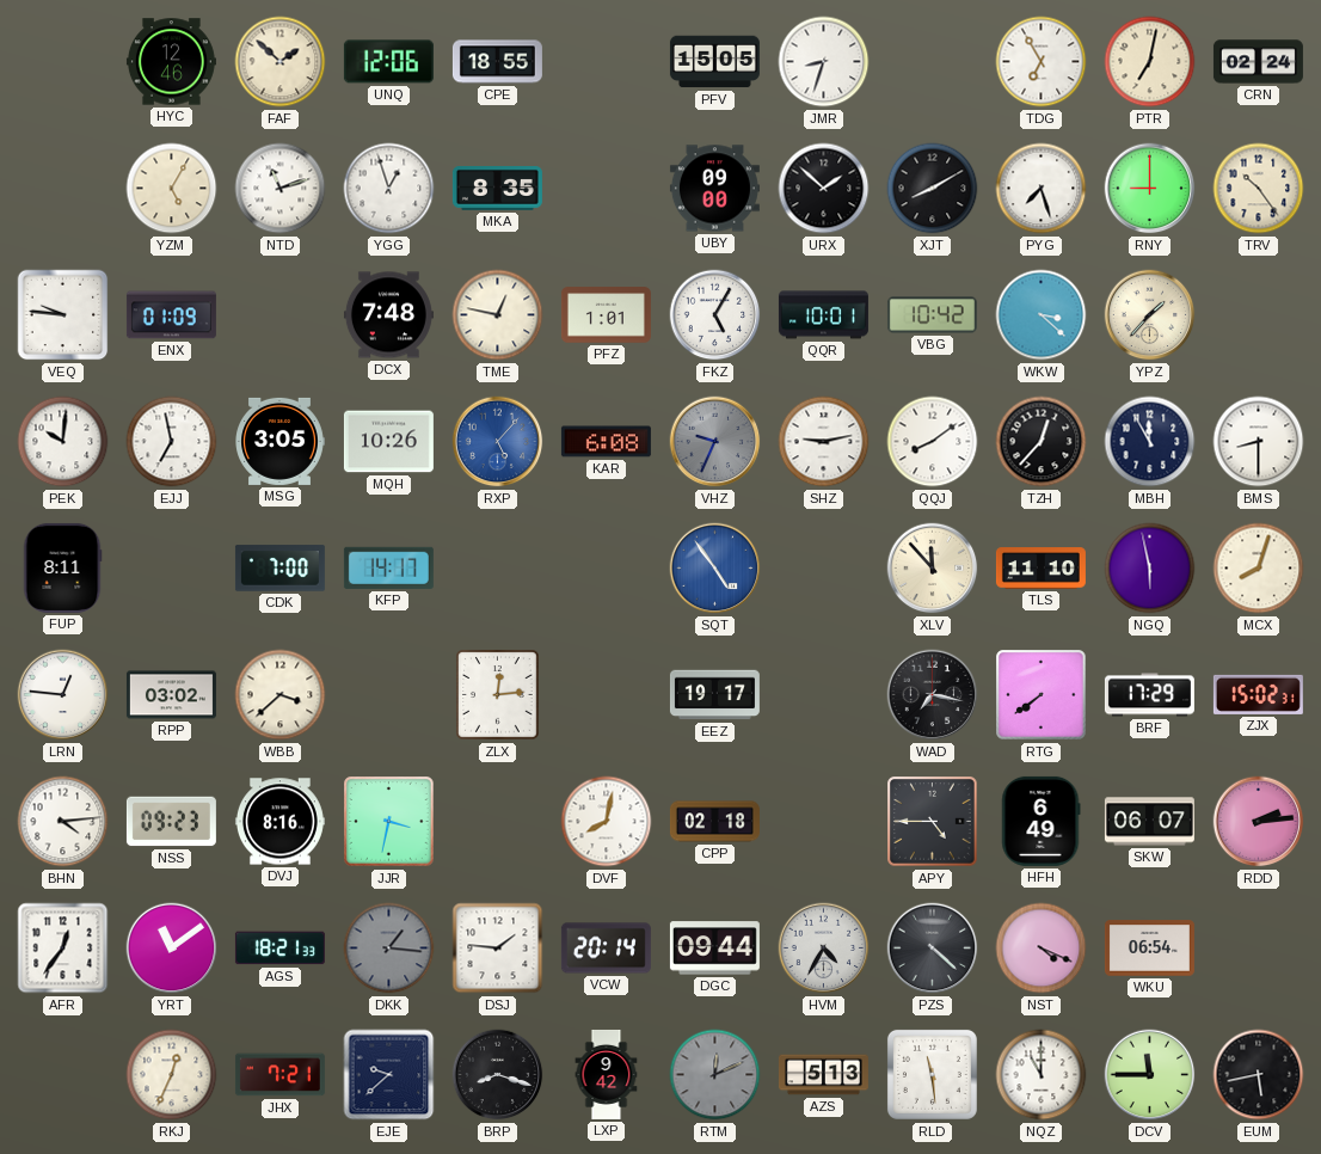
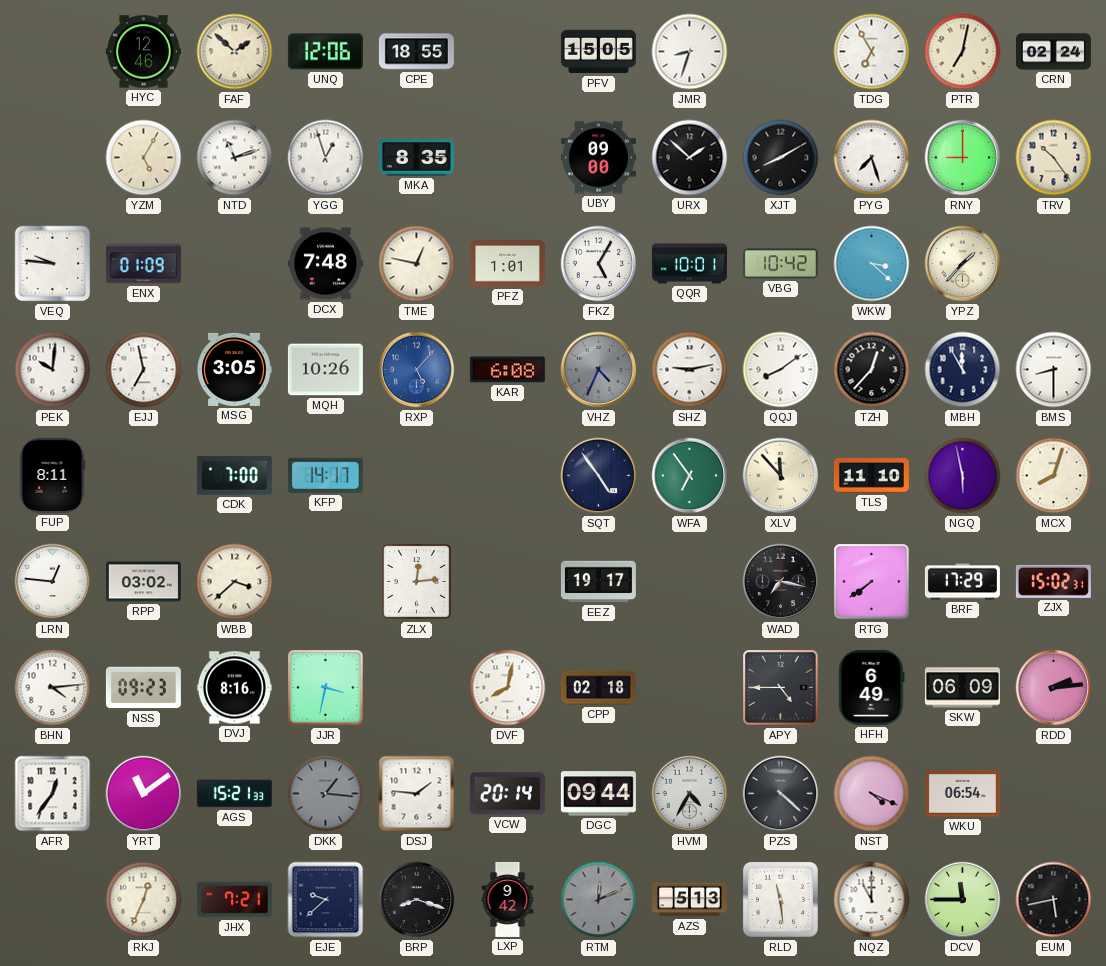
VHZ: 9:34 -> 4:34 (599, 370)
SQT dial: blue -> navy (599, 476)
WFA: none -> 6:54 (690, 476)
SKW: 06:07 -> 06:09 (962, 688)
AGS: 18:21 -> 15:21 (234, 794)
